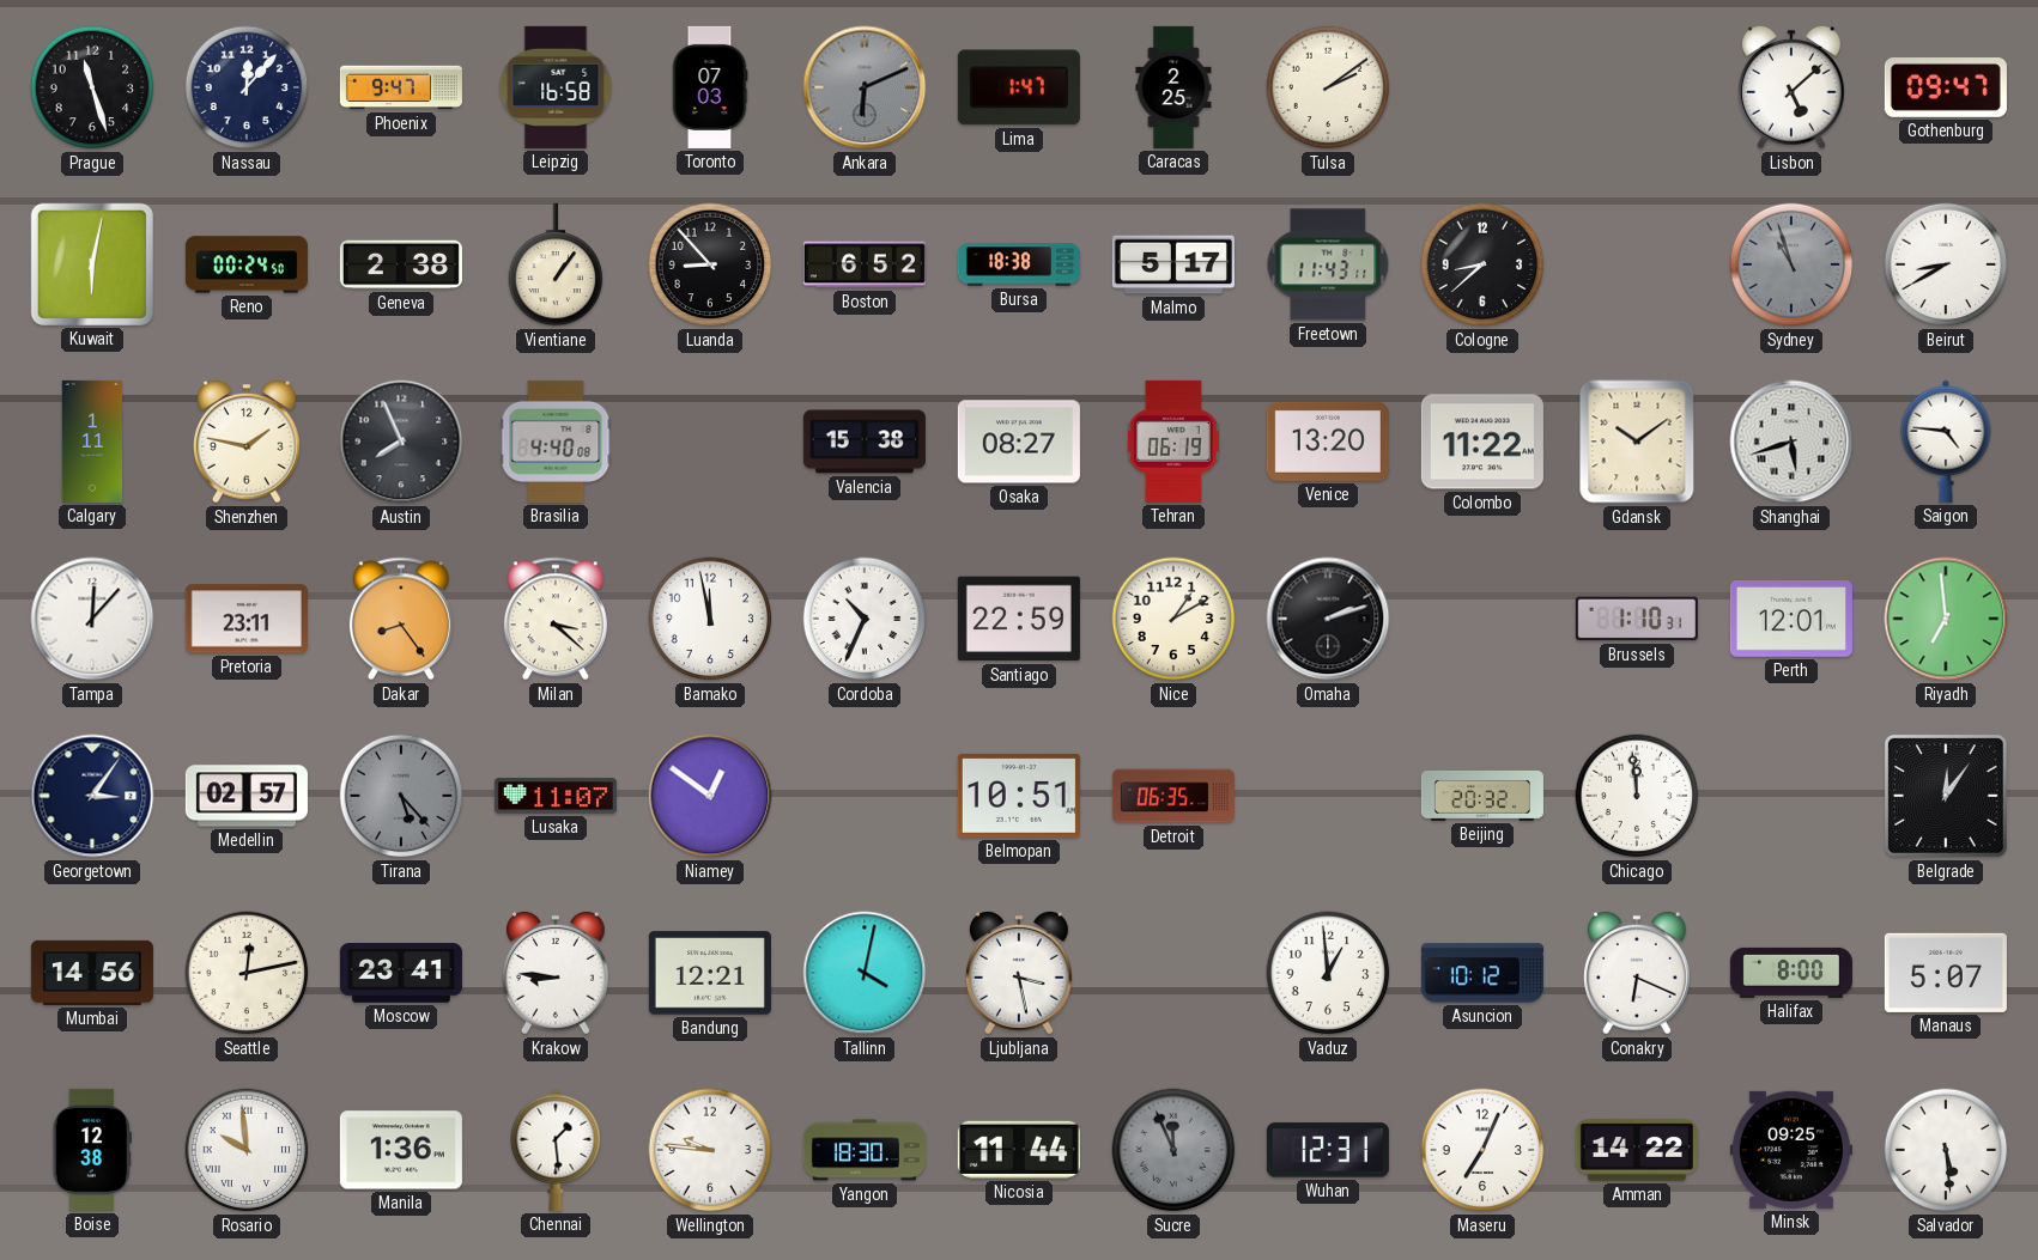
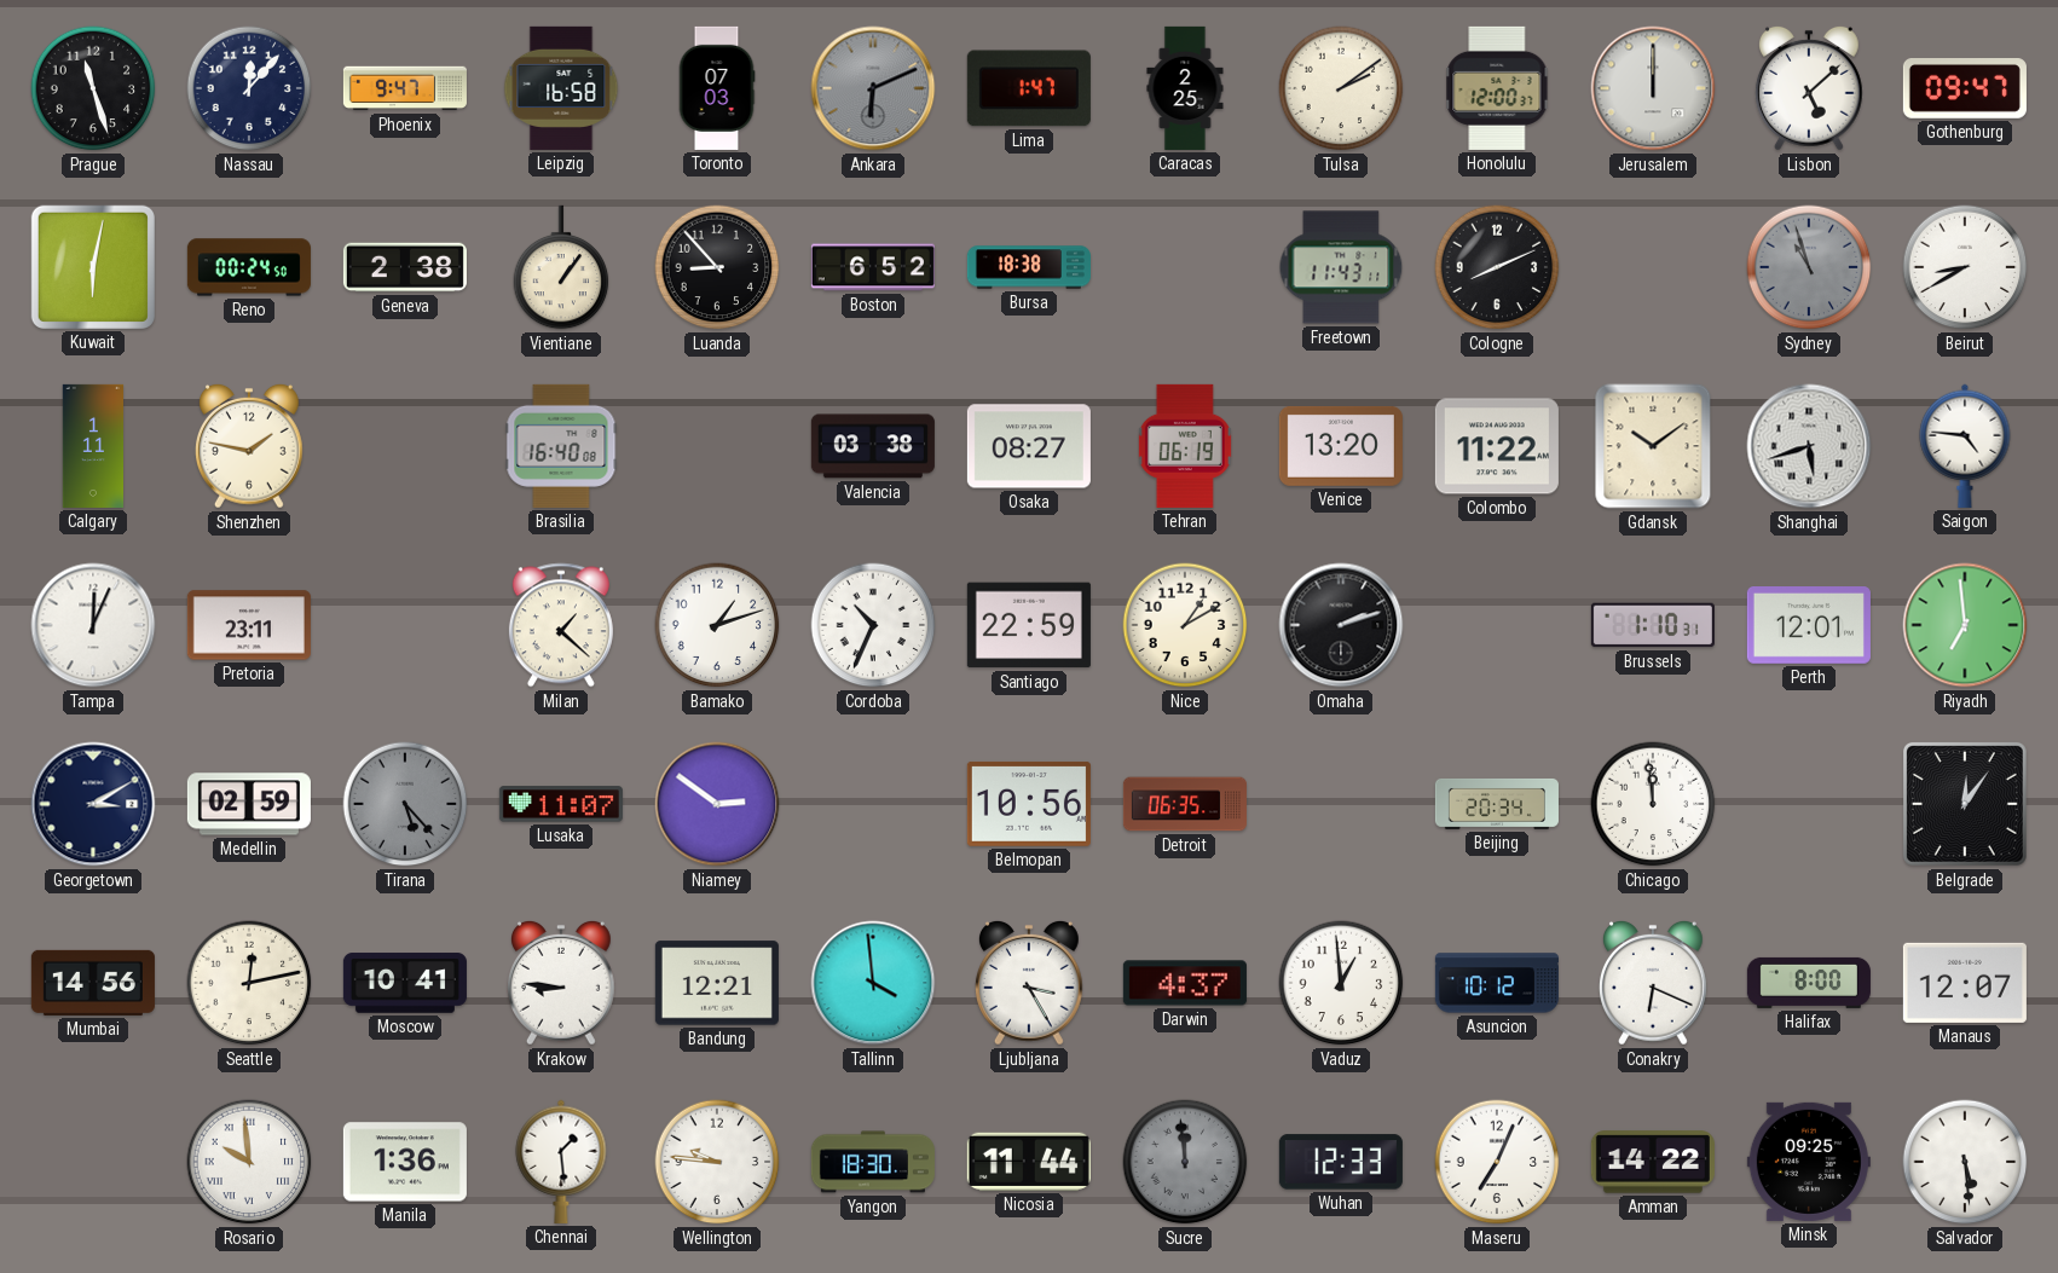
Honolulu: none -> 12:00 (1497, 88)
Jerusalem: none -> 12:00 (1653, 88)
Malmo: 5:17 -> none (1173, 264)
Cologne: 8:38 -> 8:11 (1497, 267)
Austin: 7:56 -> none (401, 442)
Brasilia: 4:40 -> 16:40 (561, 446)
Valencia: 15:38 -> 03:38 (873, 446)
Tampa: 12:07 -> 12:04 (93, 625)
Dakar: 8:24 -> none (401, 619)
Milan: 3:22 -> 1:22 (561, 625)
Bamako: 11:58 -> 1:12 (717, 625)
Georgetown: 3:06 -> 3:10 (93, 804)
Medellin: 02:57 -> 02:59 (249, 804)
Niamey: 12:51 -> 2:51 (717, 804)
Belmopan: 10:51 -> 10:56 (1029, 804)
Beijing: 20:32 -> 20:34 (1497, 804)
Moscow: 23:41 -> 10:41 (405, 983)
Tallinn: 4:02 -> 3:59 (873, 983)
Ljubljana: 3:28 -> 3:25 (1029, 983)
Darwin: none -> 4:37 (1185, 983)
Manaus: 5:07 -> 12:07 (1965, 983)
Boise: 12:38 -> none (92, 1150)
Sucre: 11:56 -> 11:59 (1185, 1162)
Wuhan: 12:31 -> 12:33 (1341, 1162)
